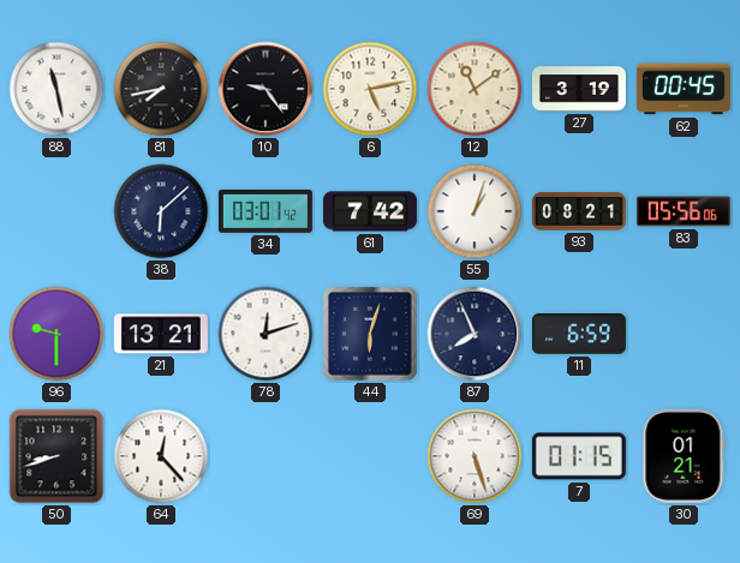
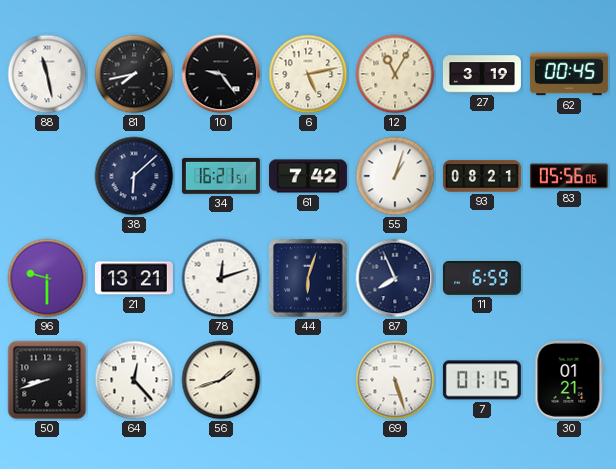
12: 11:09 -> 11:05 (395, 74)
34: 03:01 -> 16:21 (221, 176)
56: none -> 1:42 (221, 380)
